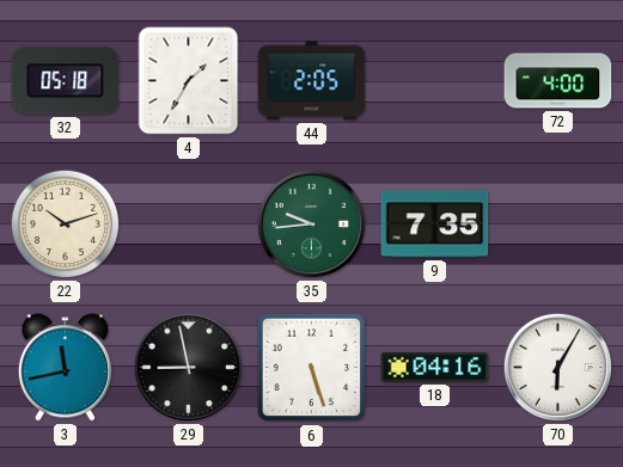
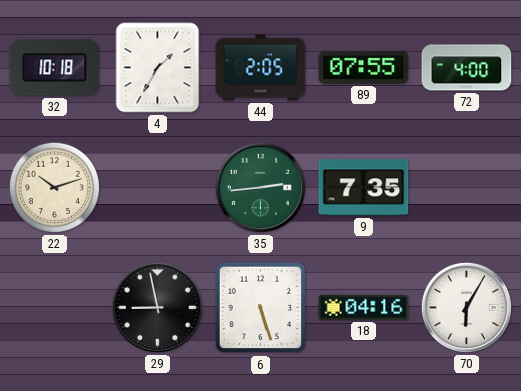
32: 05:18 -> 10:18 (55, 68)
89: none -> 07:55 (364, 67)
35: 9:44 -> 2:44 (260, 187)
3: 11:43 -> none (65, 368)
